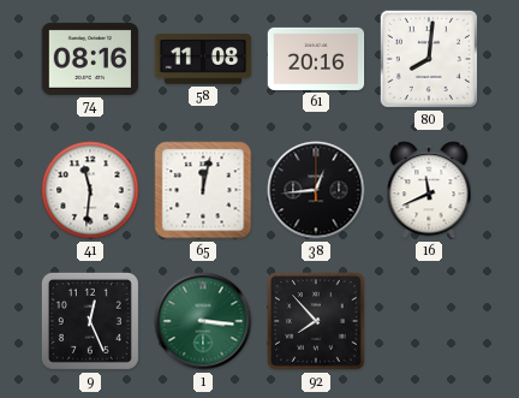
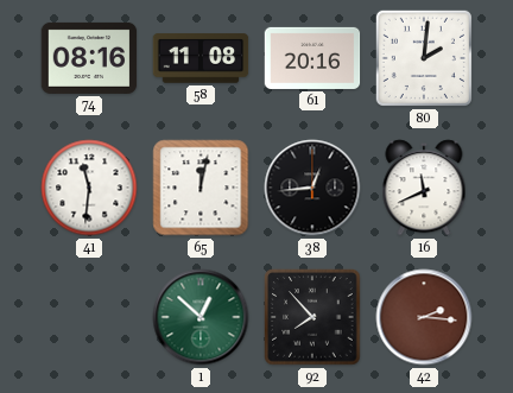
80: 8:01 -> 2:01 (424, 58)
9: 12:26 -> none (90, 321)
1: 3:16 -> 12:52 (201, 317)
42: none -> 2:16 (424, 317)
